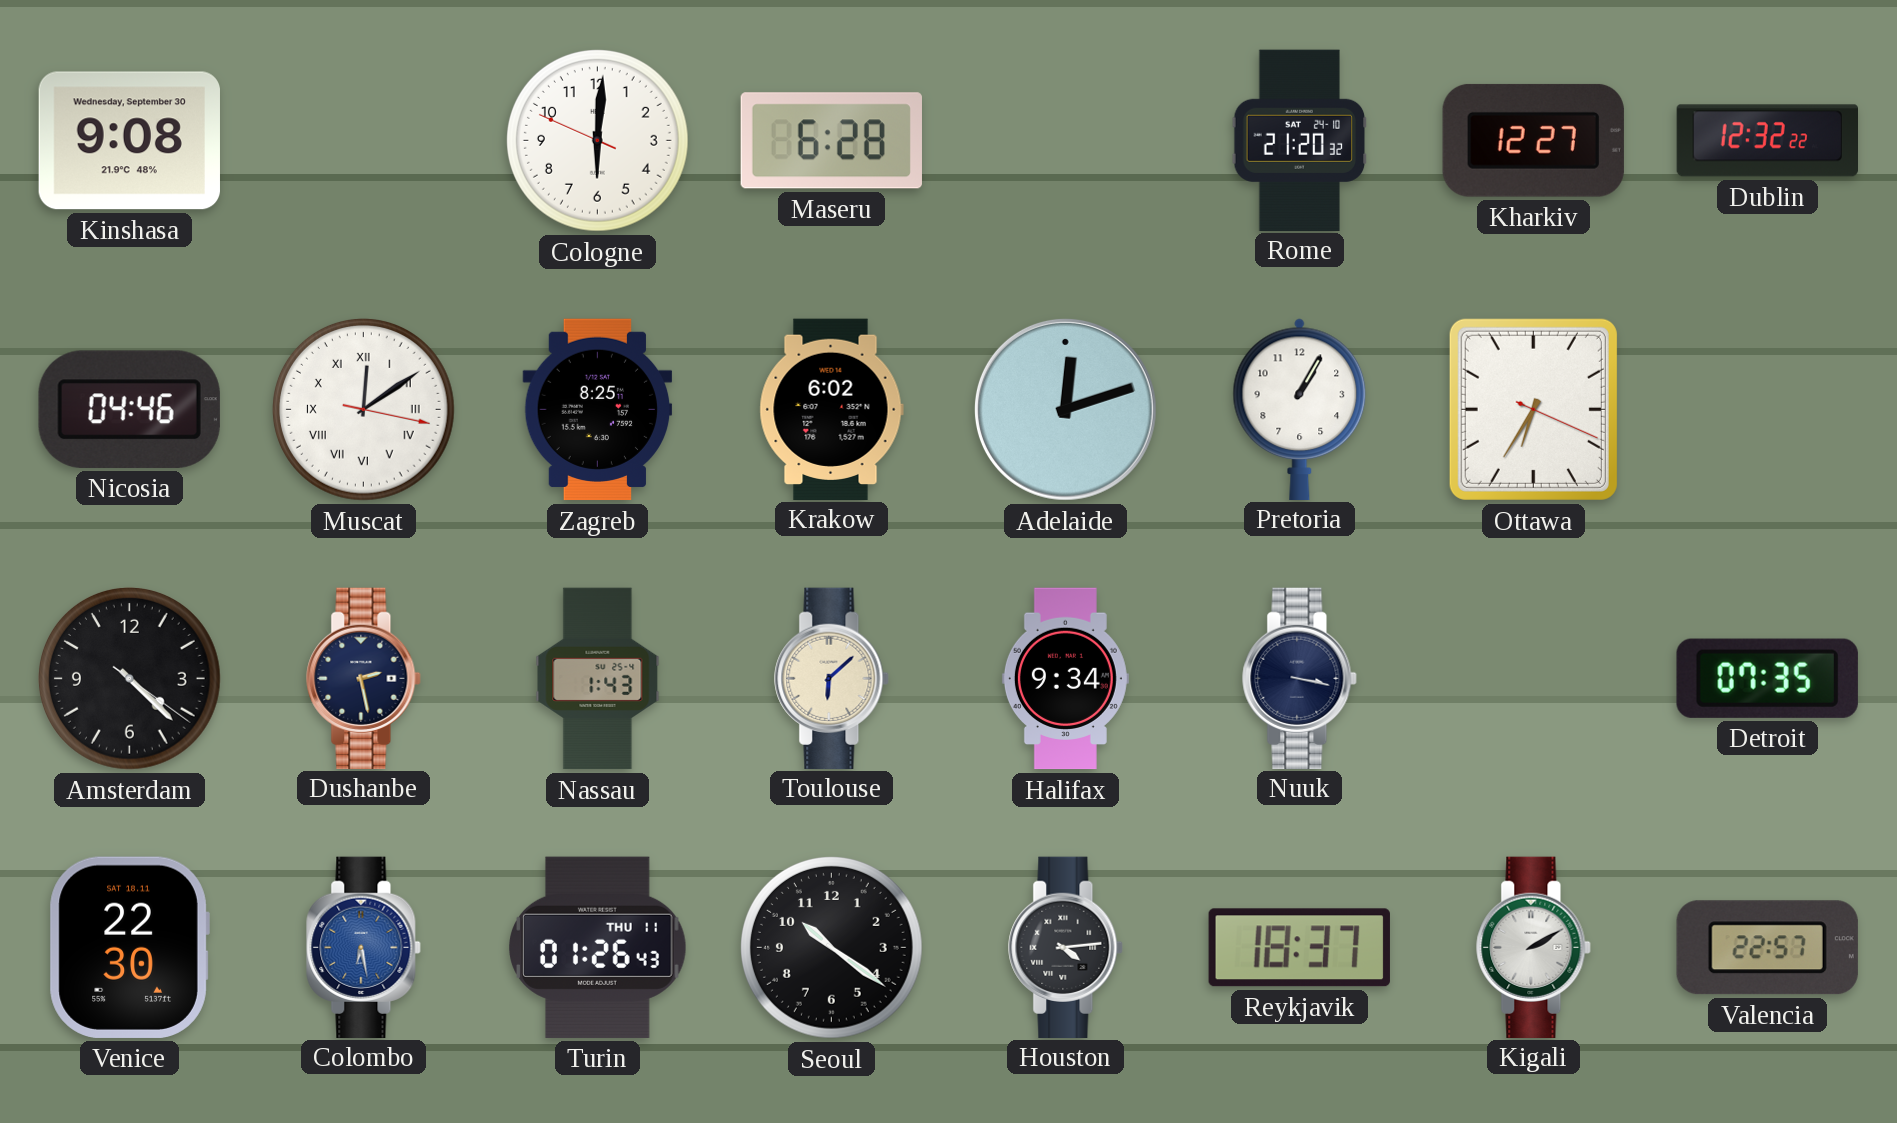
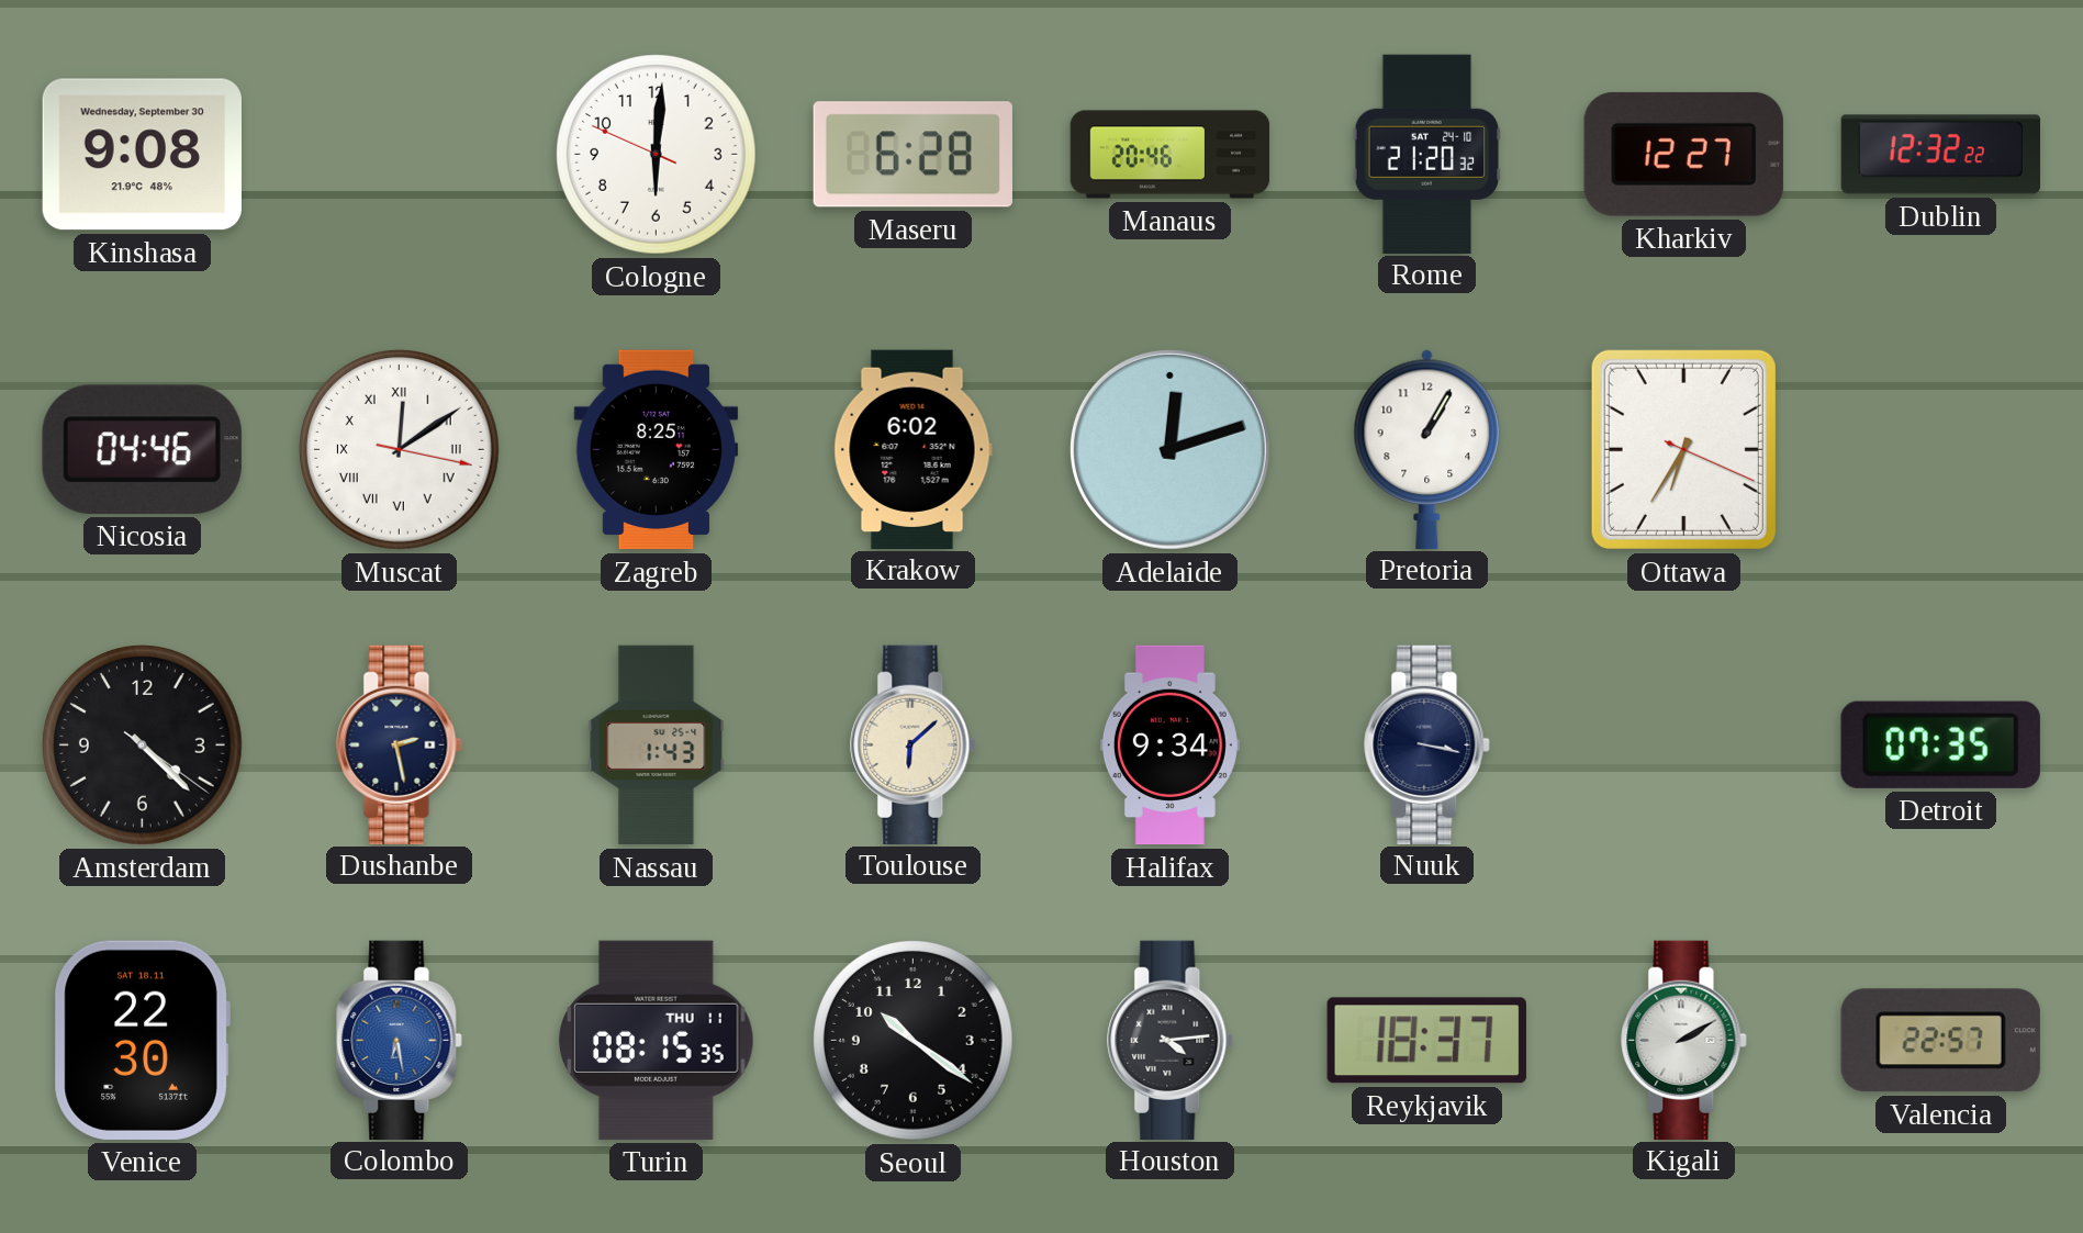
Manaus: none -> 20:46 (1171, 155)
Turin: 01:26 -> 08:15 (657, 1040)
